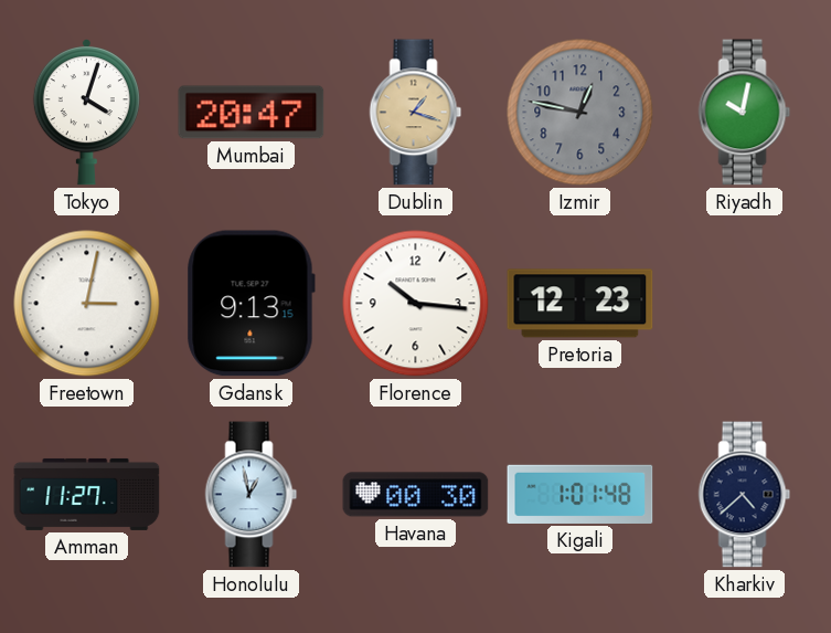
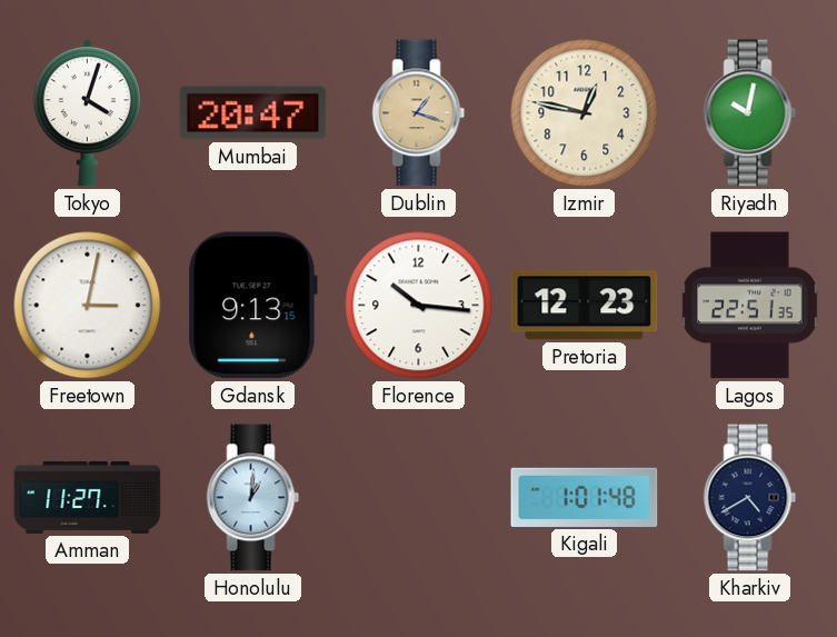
Izmir dial: grey -> cream (585, 113)
Lagos: none -> 22:51 (750, 306)
Honolulu: 12:58 -> 1:01 (253, 498)
Havana: 00:30 -> none (416, 495)
Kharkiv: 4:38 -> 4:40 (750, 498)
